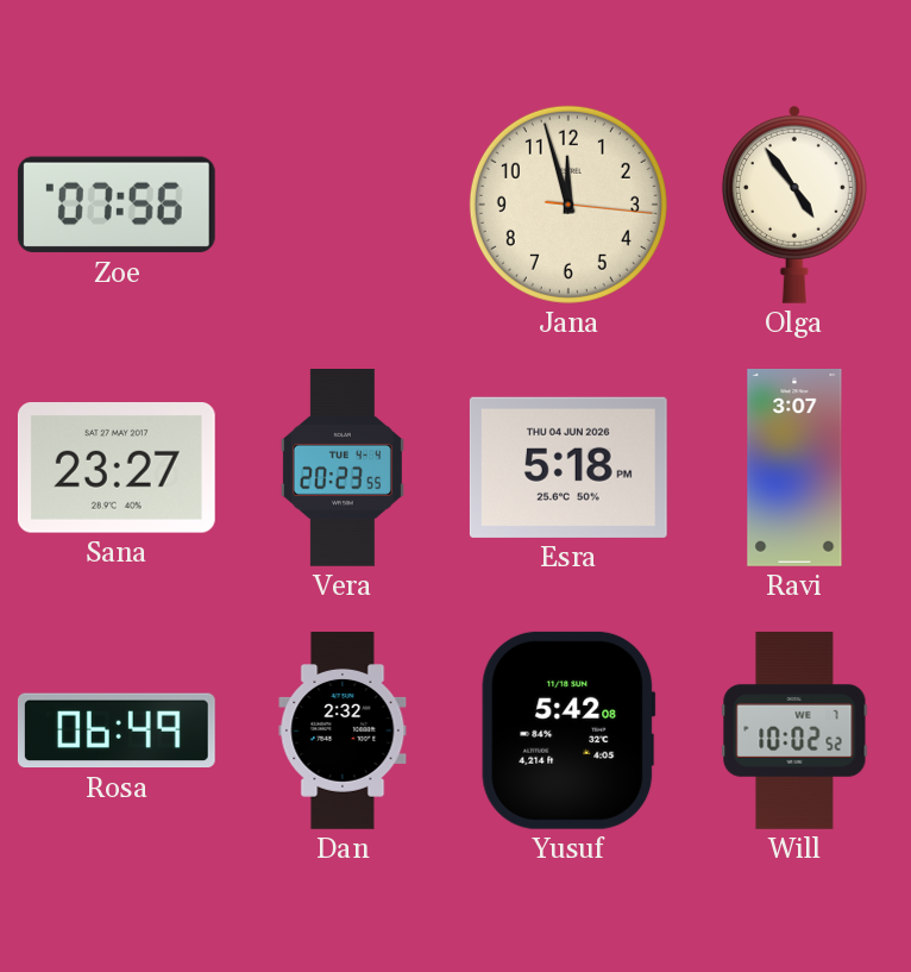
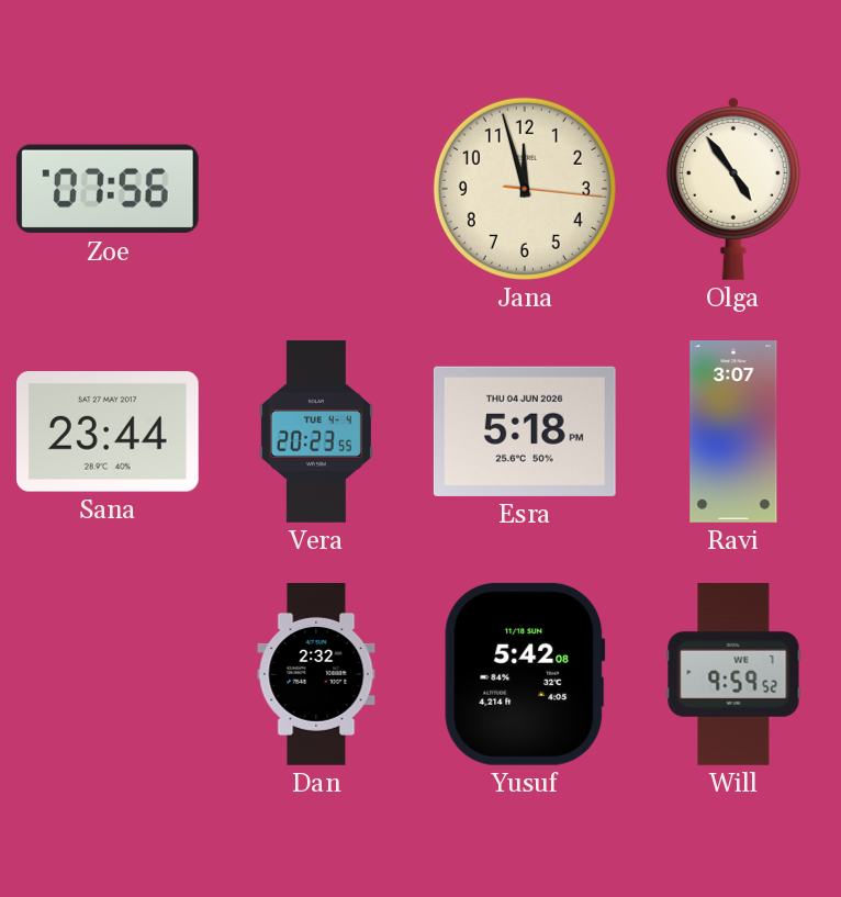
Sana: 23:27 -> 23:44 (108, 433)
Rosa: 06:49 -> none (117, 730)
Will: 10:02 -> 9:59 (733, 675)
